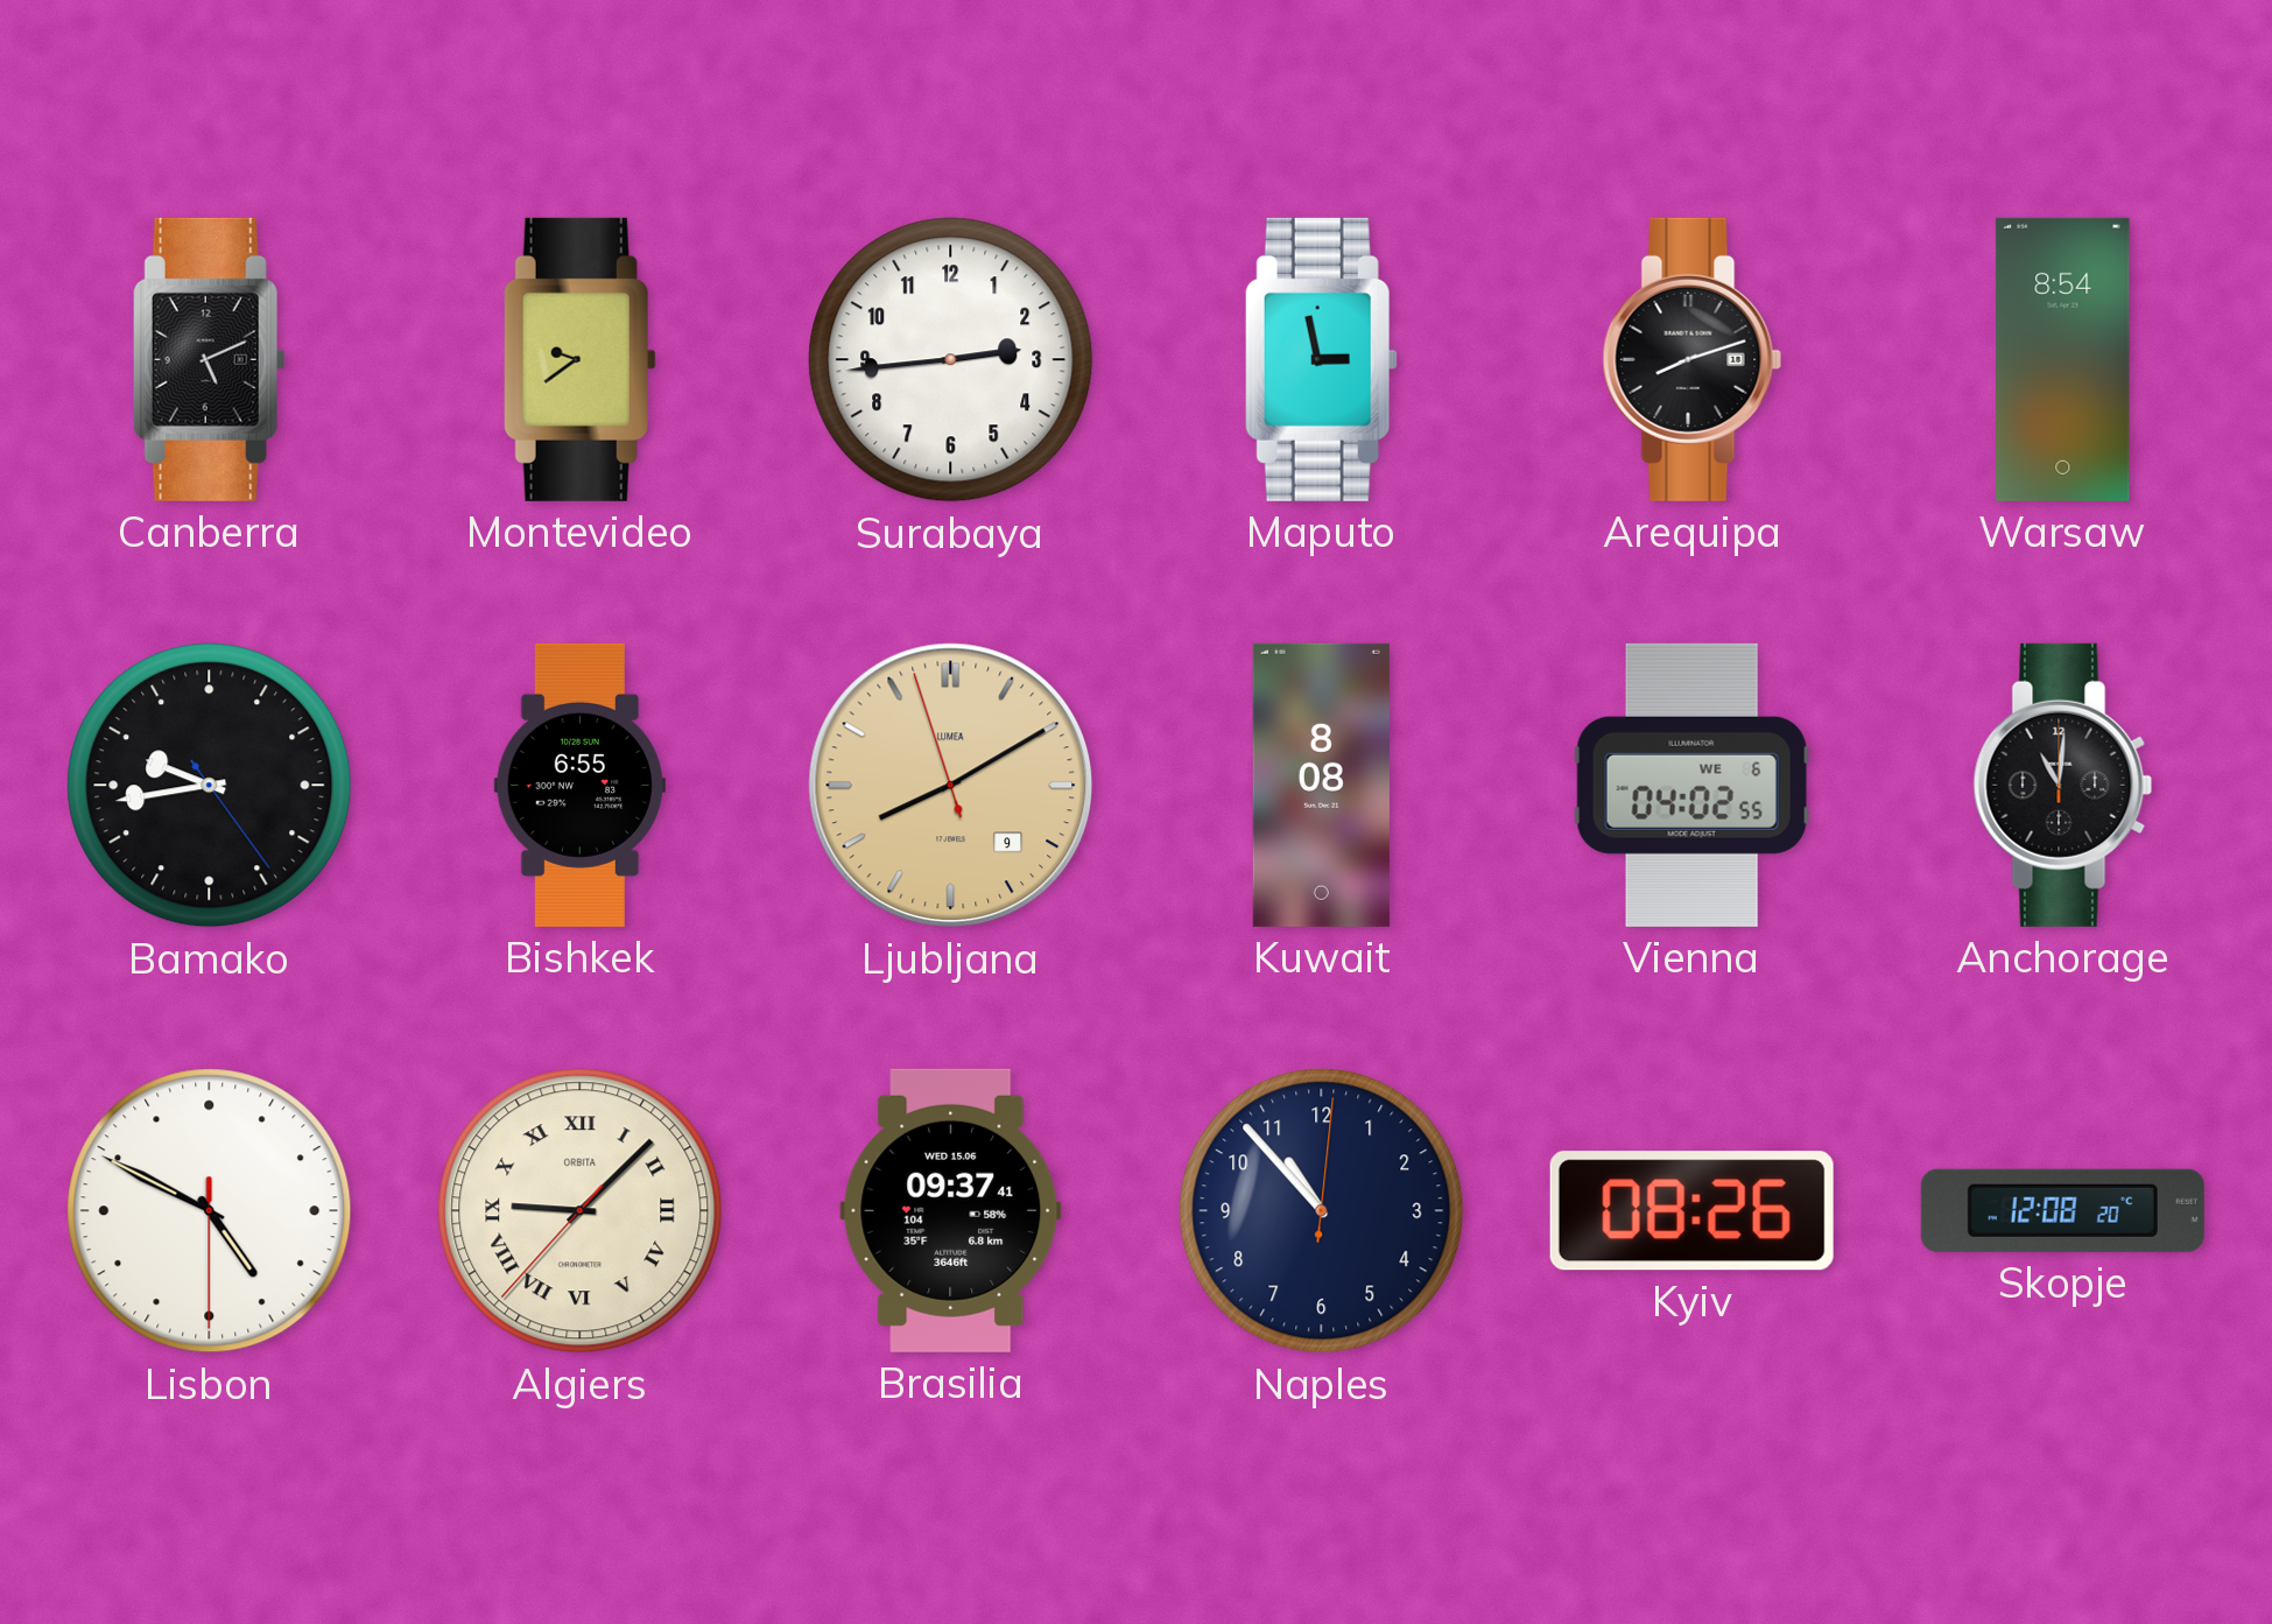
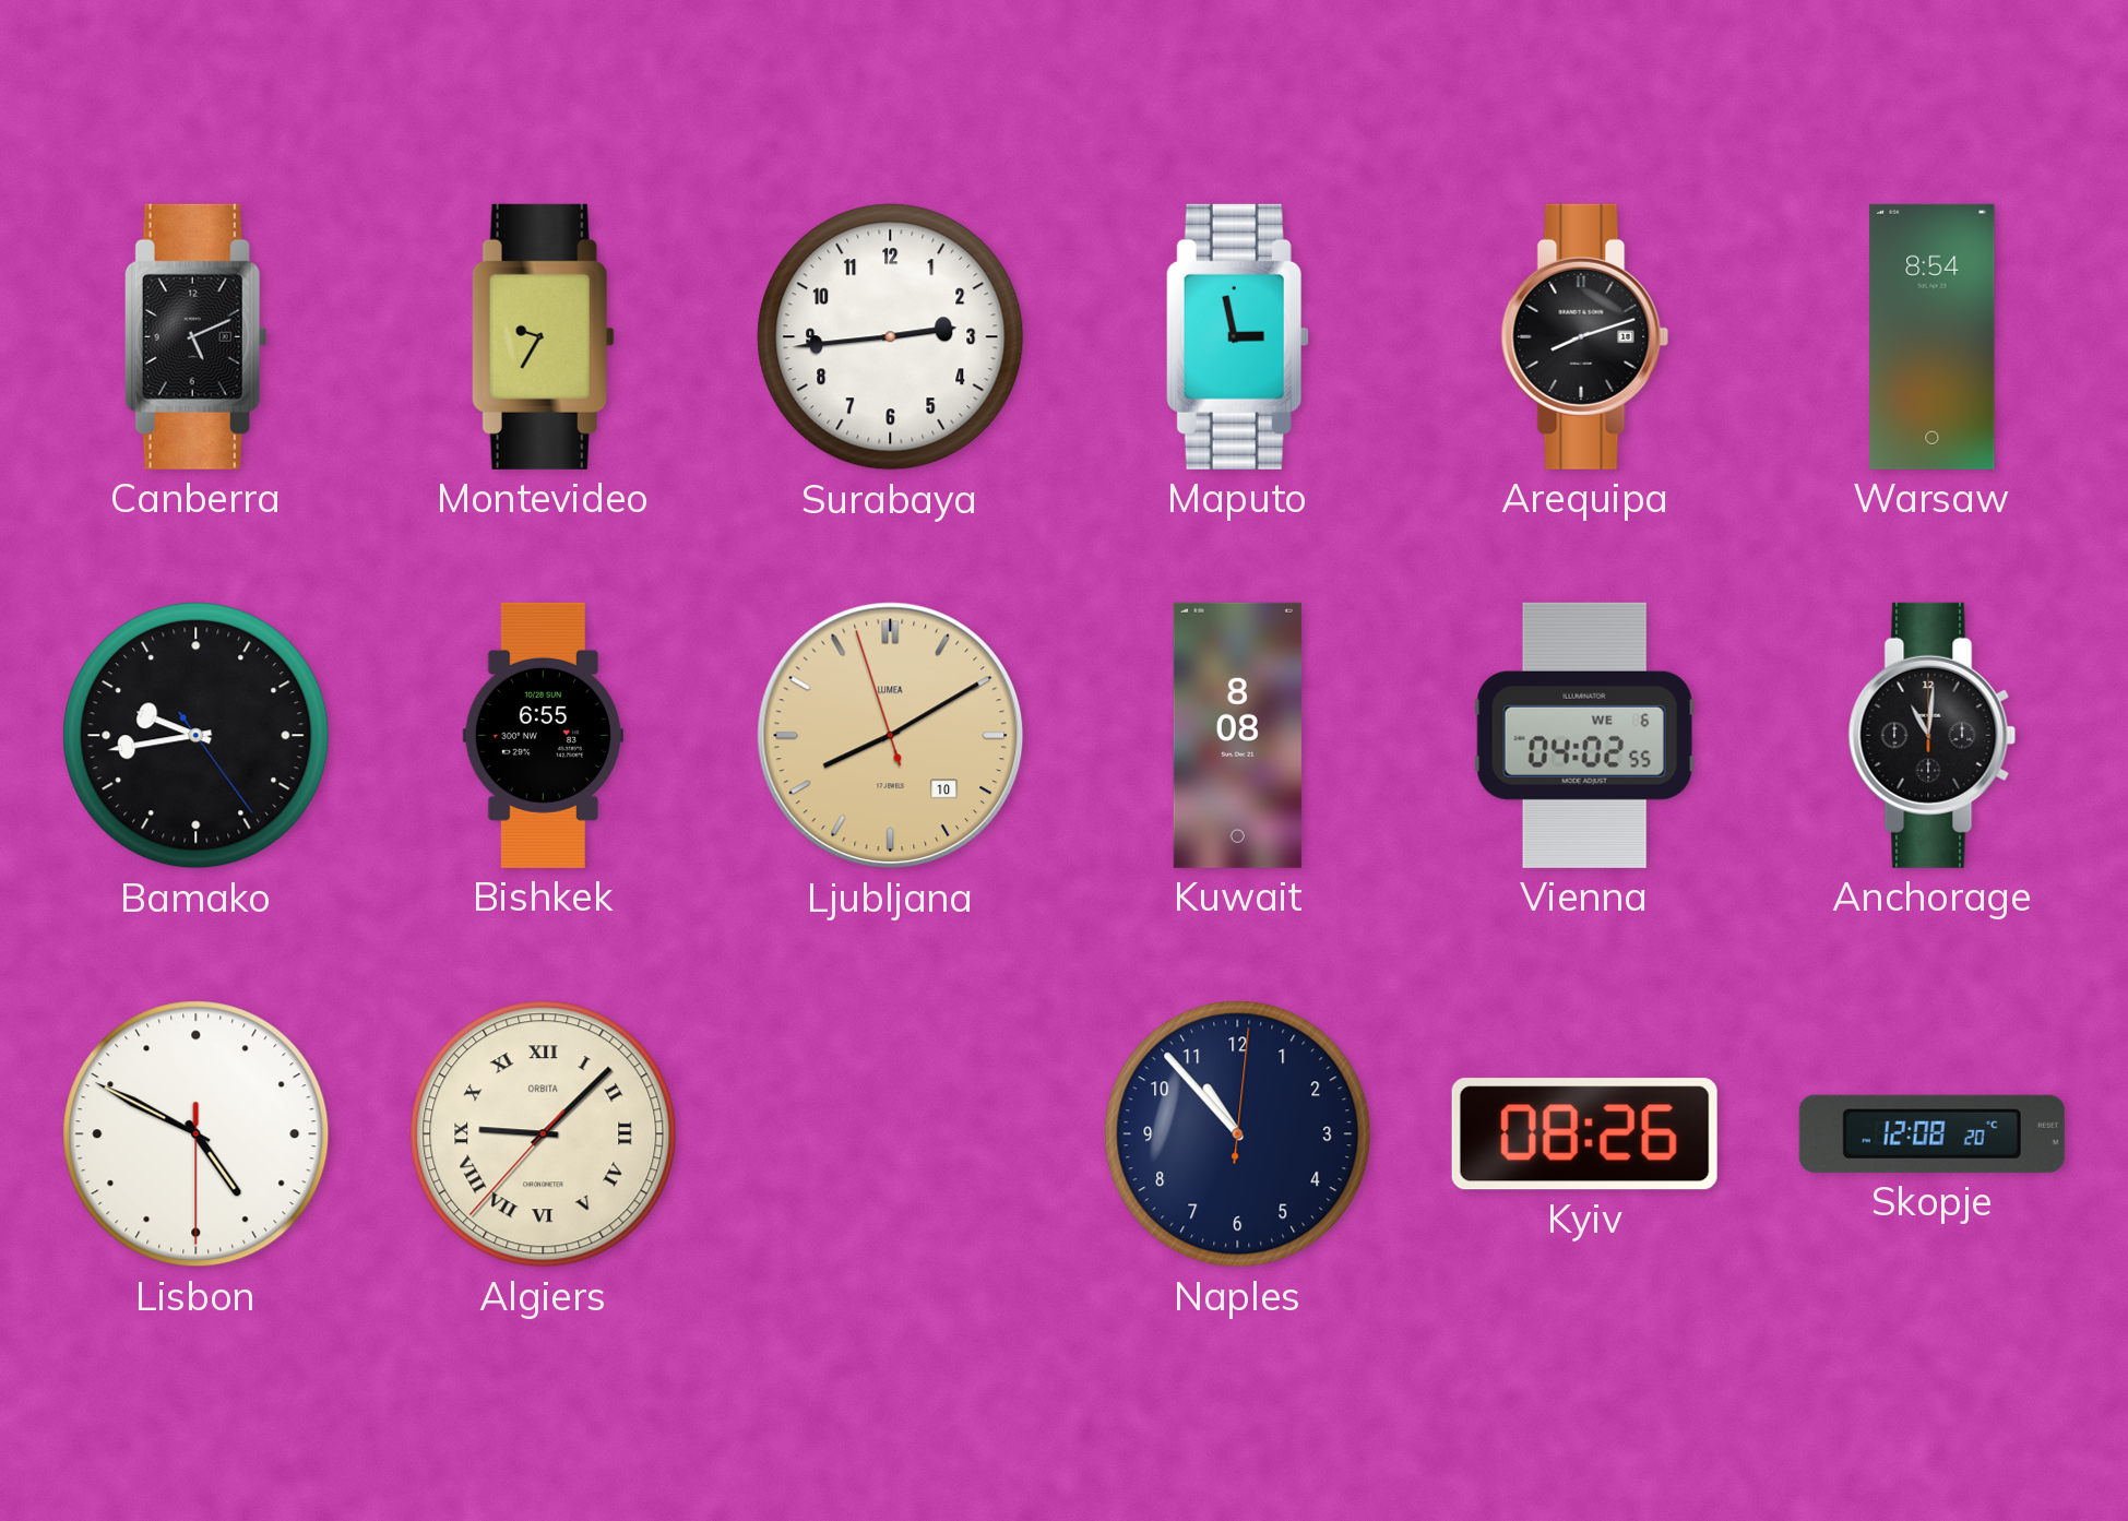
Montevideo: 9:39 -> 9:35 (543, 336)
Ljubljana date: 9 -> 10 (891, 736)
Brasilia: 09:37 -> none (951, 1210)
